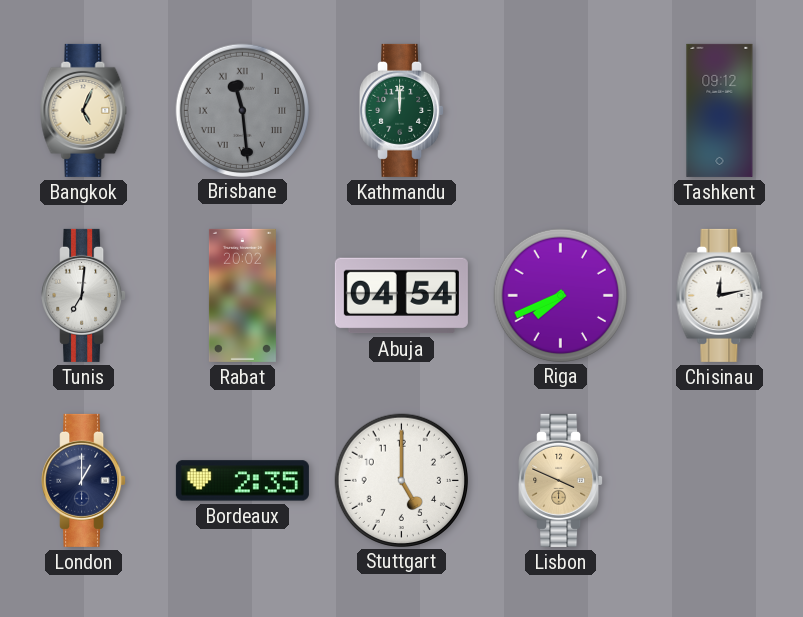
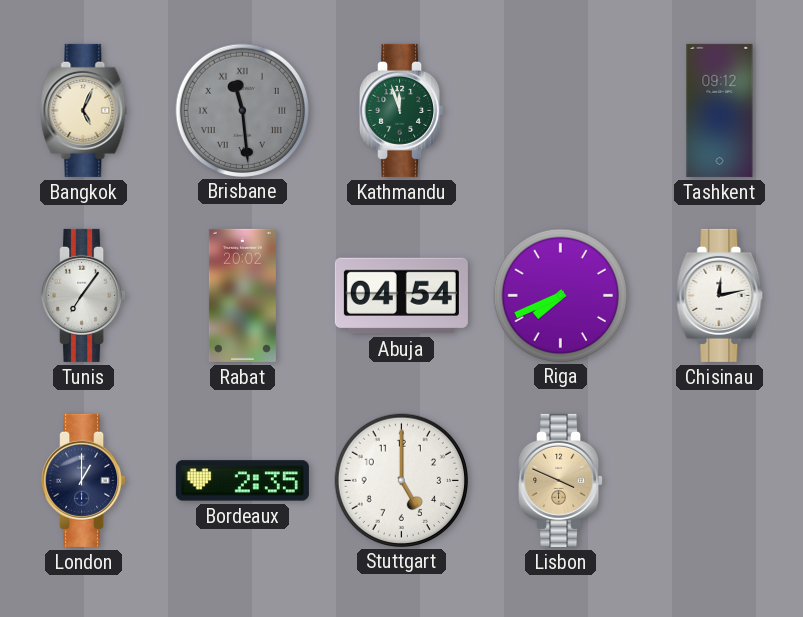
Kathmandu: 12:00 -> 11:57 (402, 110)
Tunis: 7:01 -> 7:06 (84, 295)
